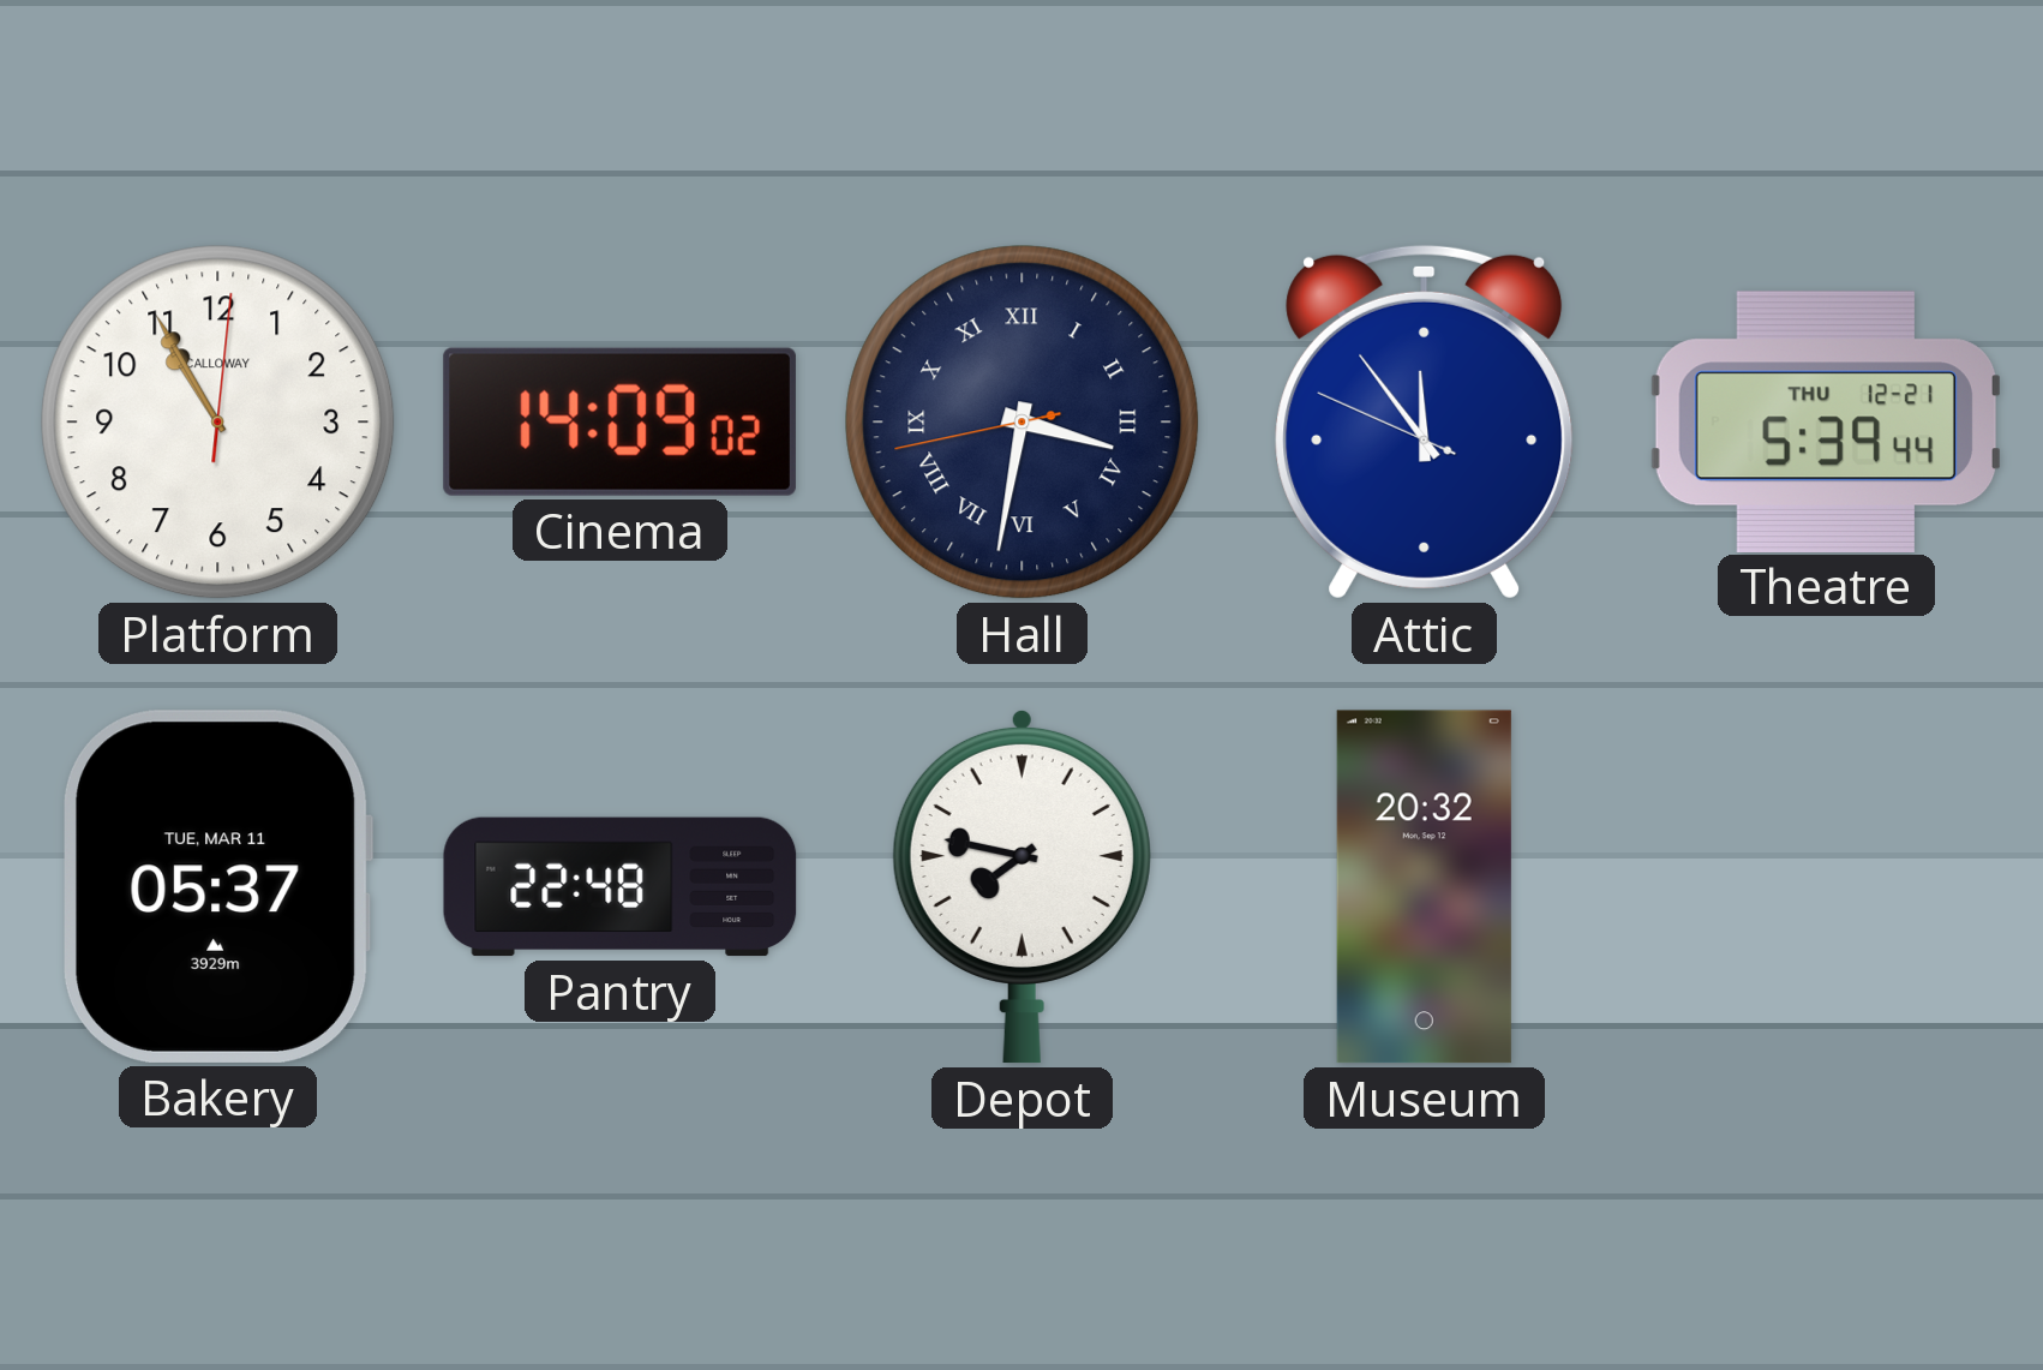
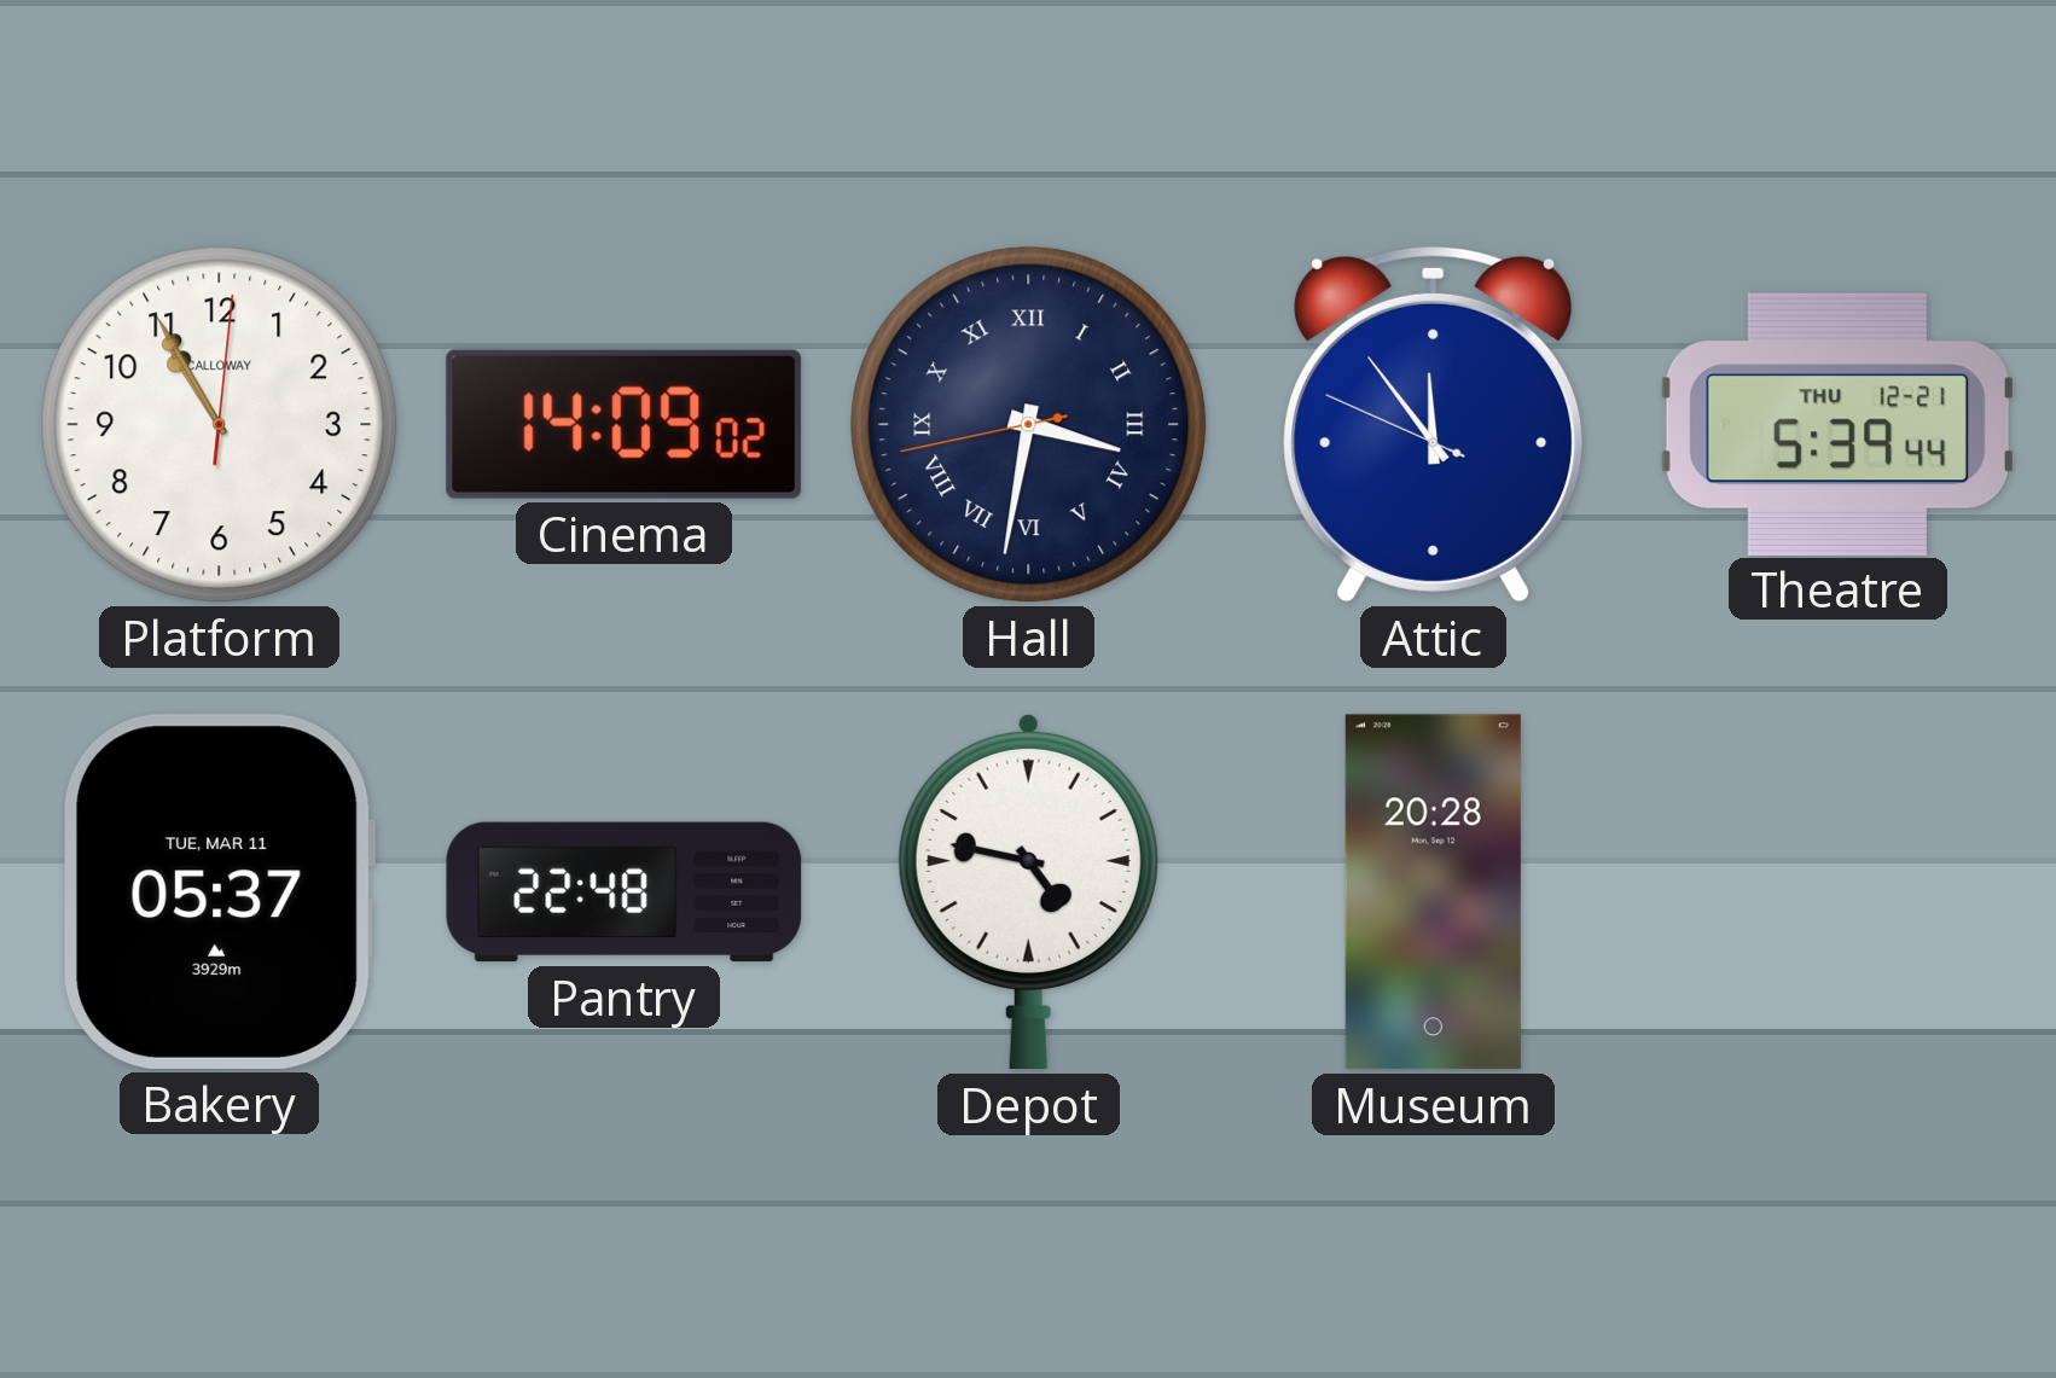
Depot: 7:47 -> 4:47 (1028, 891)
Museum: 20:32 -> 20:28 (1433, 892)
